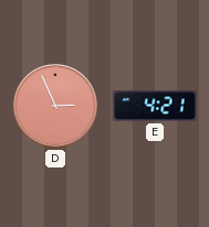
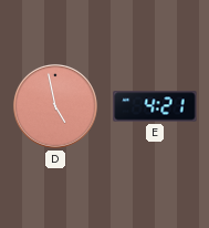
D: 2:56 -> 4:58 (55, 106)
